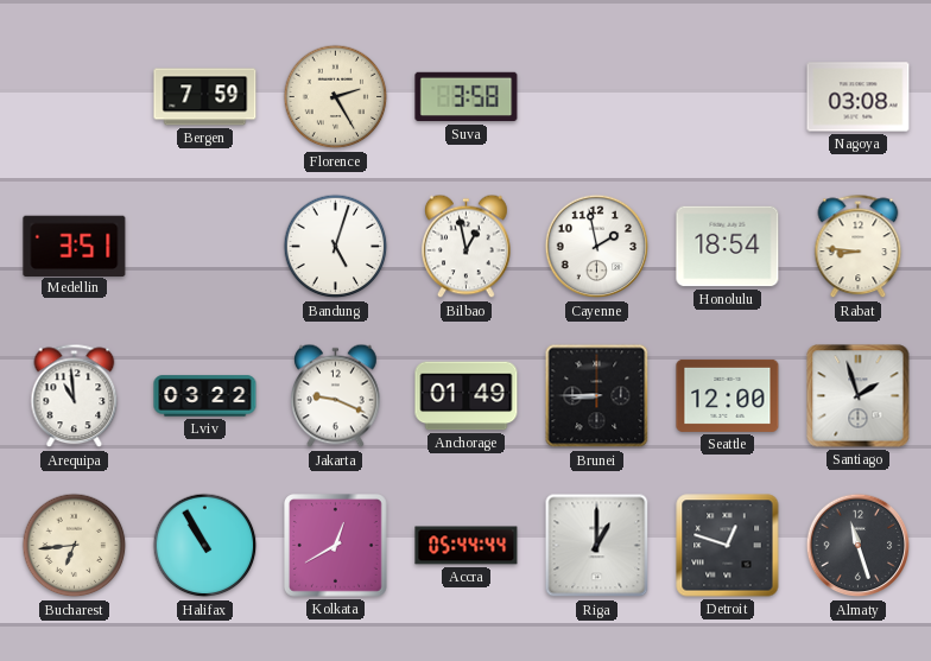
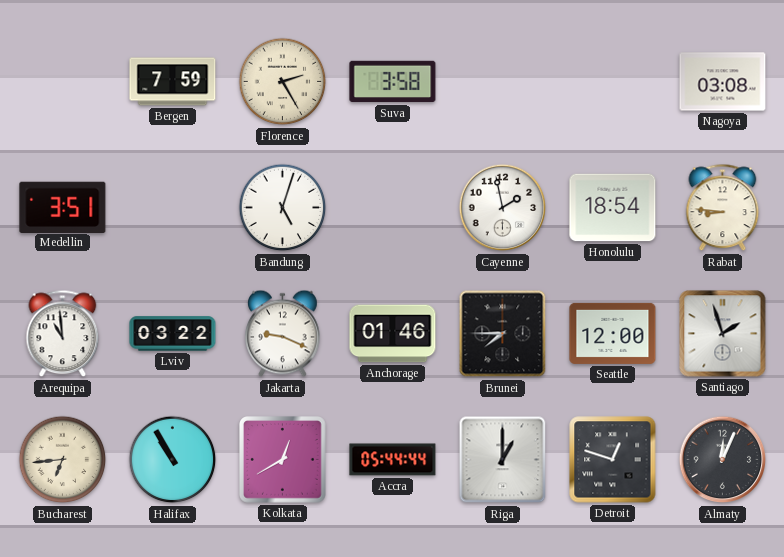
Bilbao: 12:58 -> none (467, 247)
Anchorage: 01:49 -> 01:46 (393, 334)
Brunei: 8:45 -> 7:45 (503, 334)
Almaty: 11:27 -> 12:04 (723, 460)
